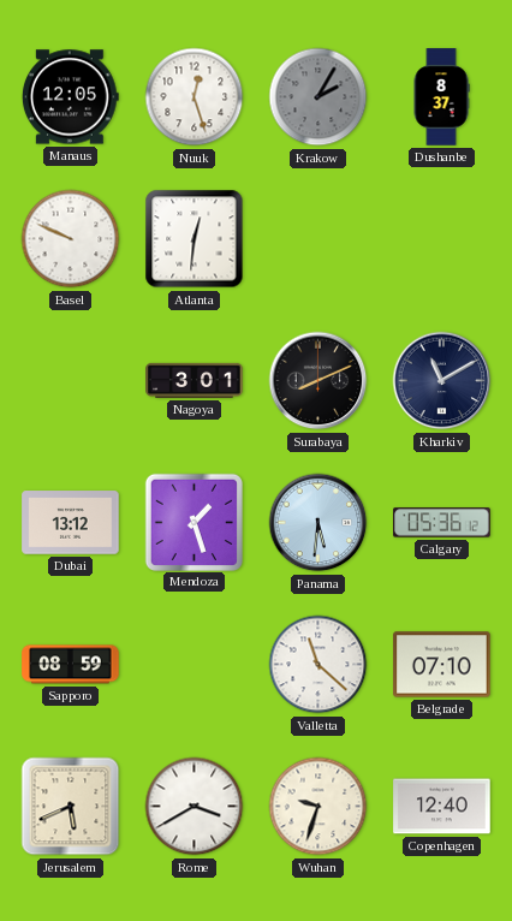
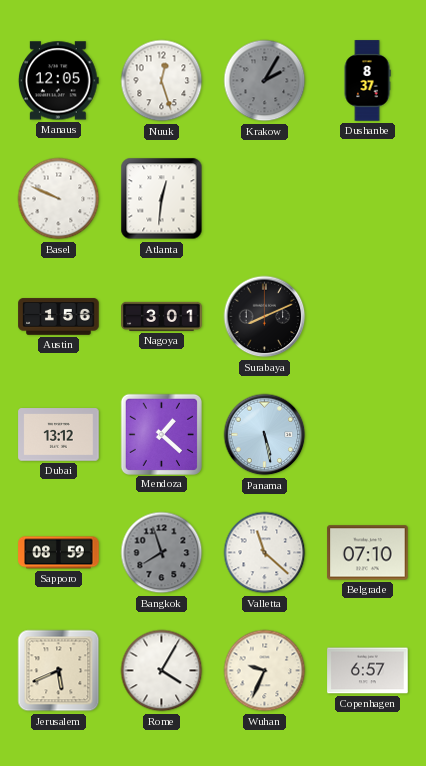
Austin: none -> 1:56 (59, 317)
Kharkiv: 11:10 -> none (442, 381)
Mendoza: 1:27 -> 1:22 (161, 434)
Panama: 5:31 -> 5:28 (265, 435)
Calgary: 05:36 -> none (442, 523)
Bangkok: none -> 7:57 (162, 553)
Rome: 3:40 -> 4:05 (162, 671)
Wuhan: 9:33 -> 9:34 (265, 671)
Copenhagen: 12:40 -> 6:57 (368, 671)
